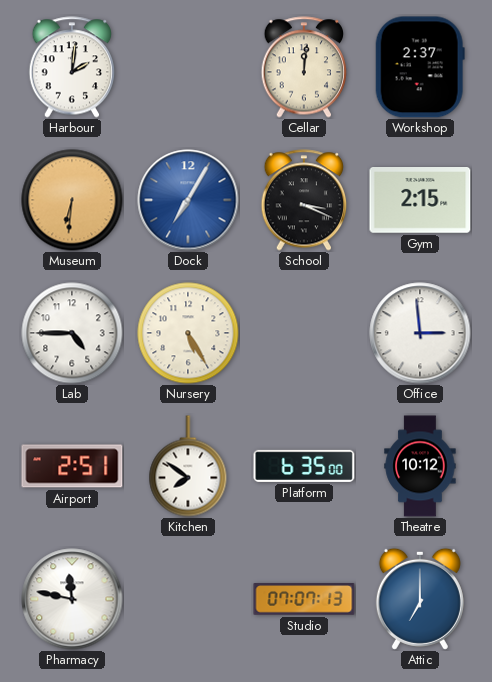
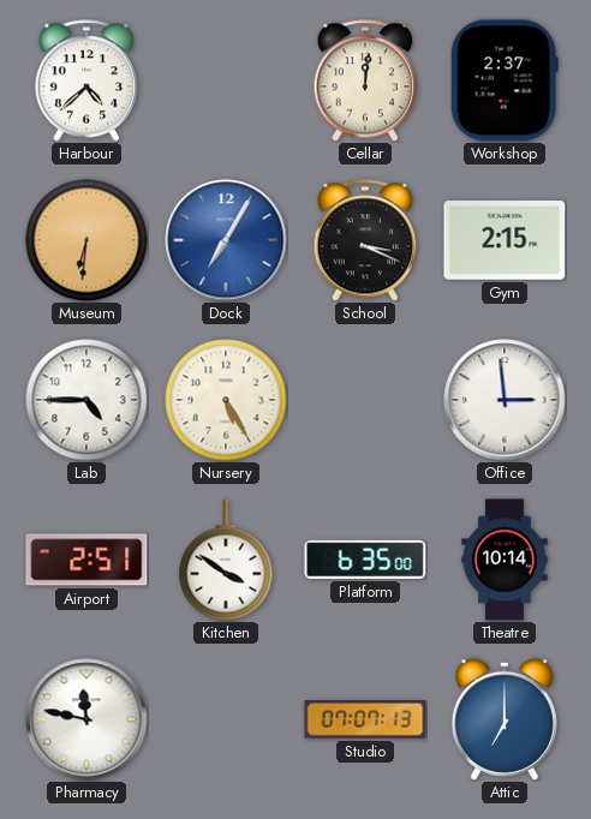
Harbour: 2:01 -> 4:38 (86, 80)
Kitchen: 7:51 -> 3:51 (226, 560)
Theatre: 10:12 -> 10:14 (505, 560)
